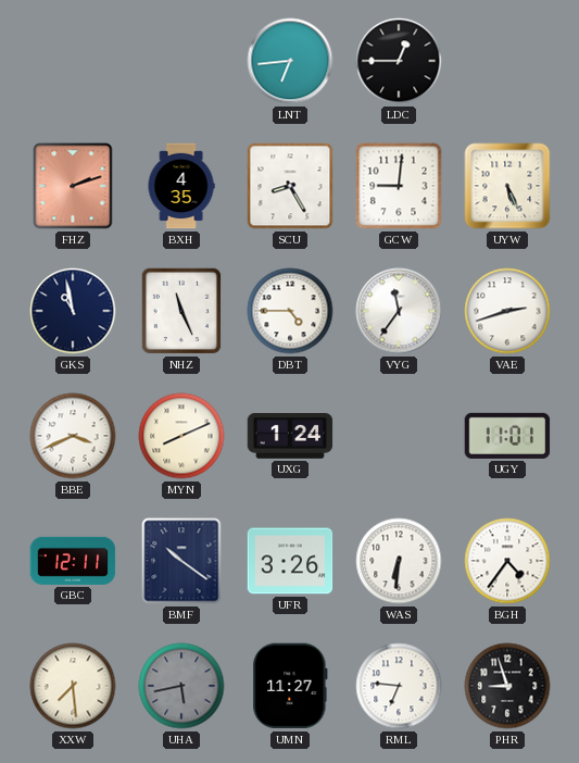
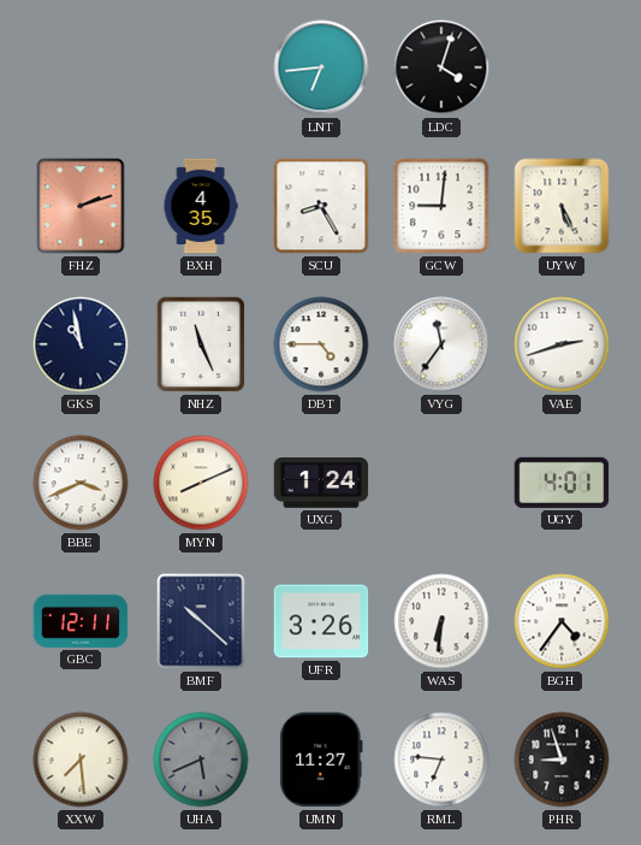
LDC: 12:45 -> 4:03 (441, 67)
UGY: 11:01 -> 4:01 (562, 483)
BMF: 10:21 -> 10:22 (201, 621)
UHA: 5:43 -> 5:41 (201, 760)
